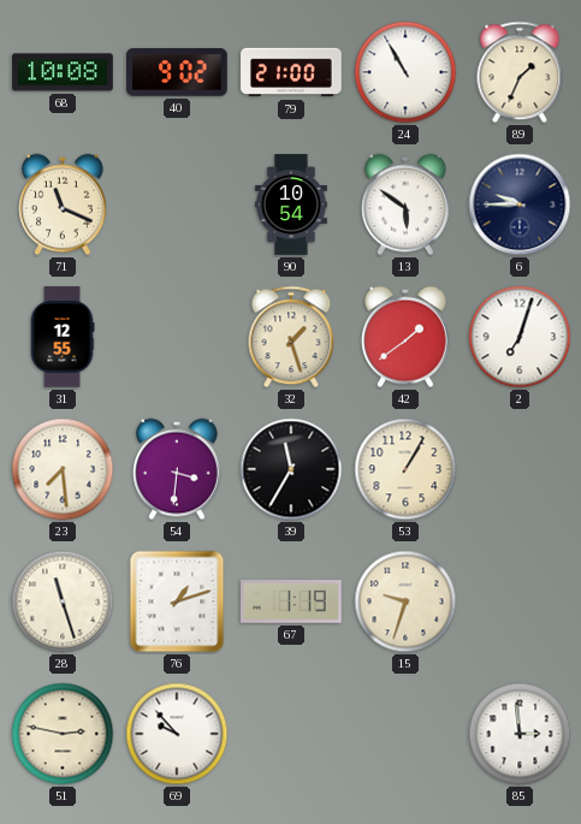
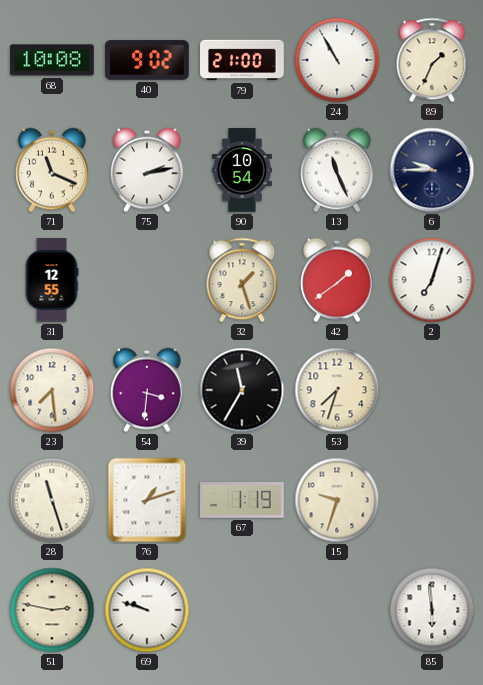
75: none -> 2:13 (148, 170)
13: 5:51 -> 11:26 (338, 170)
53: 1:05 -> 7:33 (337, 390)
69: 9:53 -> 9:48 (147, 610)
85: 2:59 -> 5:59 (432, 610)
